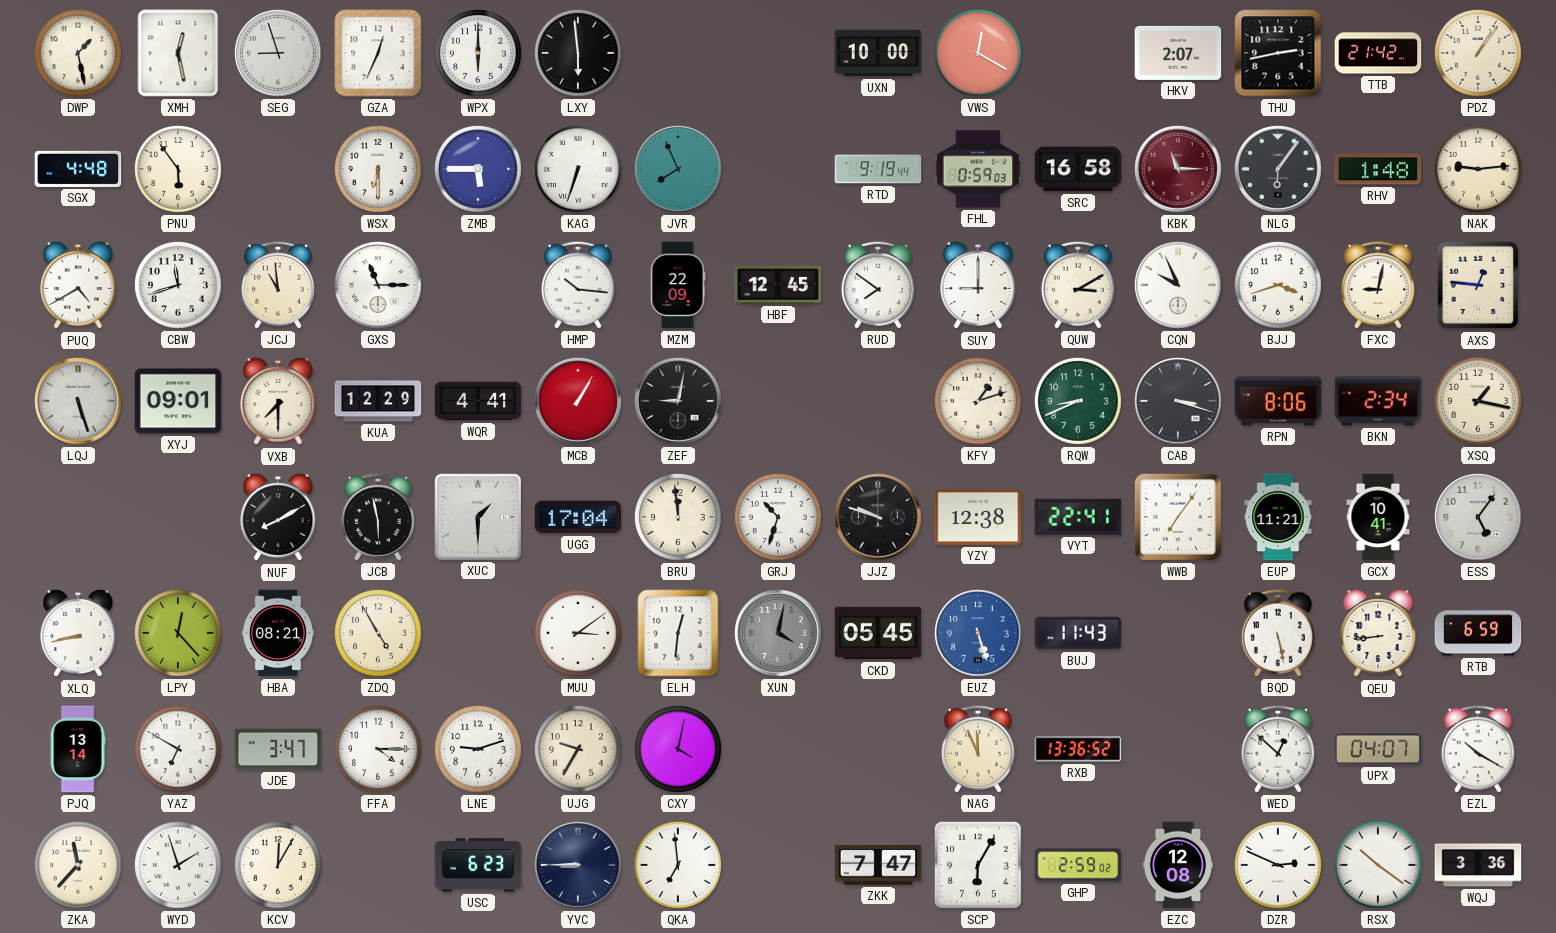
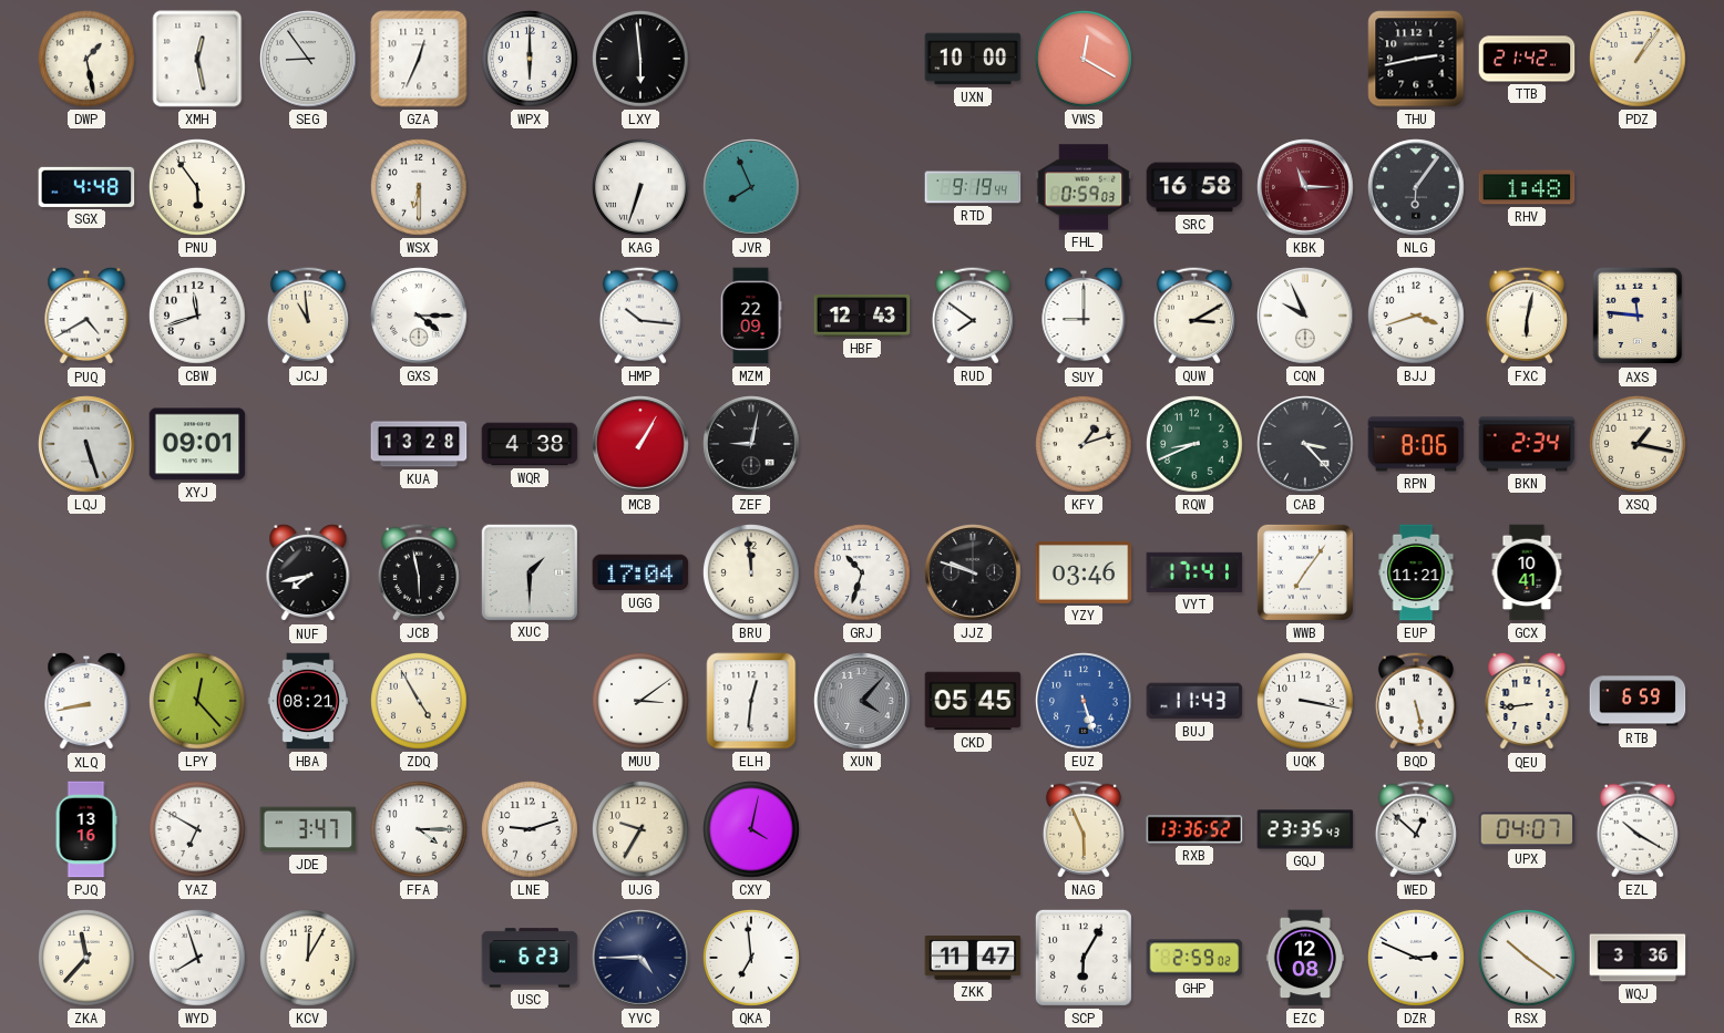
SEG: 8:57 -> 8:54 (308, 59)
HKV: 2:07 -> none (1178, 53)
ZMB: 5:45 -> none (479, 170)
NAK: 9:14 -> none (1479, 170)
GXS: 11:15 -> 4:15 (419, 316)
HBF: 12:45 -> 12:43 (862, 316)
FXC: 9:02 -> 6:02 (1527, 316)
AXS: 12:46 -> 11:46 (1638, 316)
VXB: 7:30 -> none (278, 401)
KUA: 12:29 -> 13:28 (419, 444)
WQR: 4:41 -> 4:38 (530, 444)
CAB: 3:18 -> 3:23 (1305, 444)
NUF: 8:10 -> 7:43 (308, 572)
YZY: 12:38 -> 03:46 (1084, 572)
VYT: 22:41 -> 17:41 (1194, 572)
ESS: 5:06 -> none (1478, 517)
XUN: 4:02 -> 4:07 (862, 701)
UQK: none -> 3:17 (1306, 702)
PJQ: 13:14 -> 13:16 (86, 829)
NAG: 11:56 -> 5:56 (1084, 829)
GQJ: none -> 23:35 (1305, 829)
WYD: 1:57 -> 7:57 (198, 959)
YVC: 8:45 -> 4:45 (640, 958)
ZKK: 7:47 -> 11:47 (973, 959)
